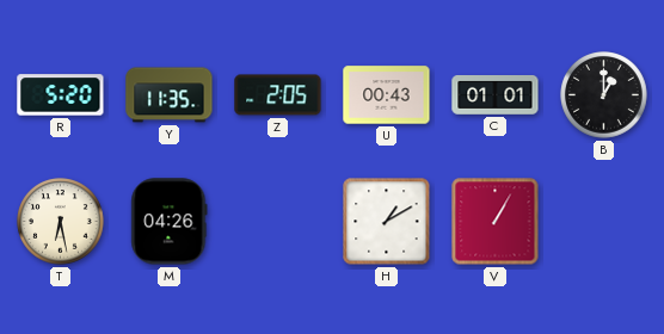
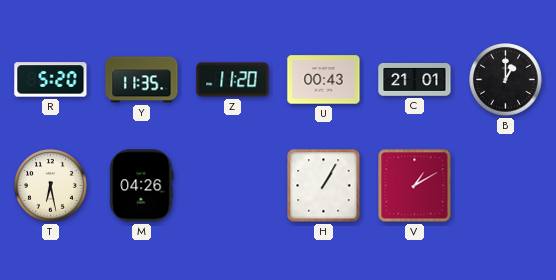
Z: 2:05 -> 11:20 (233, 80)
C: 01:01 -> 21:01 (415, 80)
H: 1:10 -> 1:05 (324, 186)
V: 1:05 -> 1:10 (415, 186)
